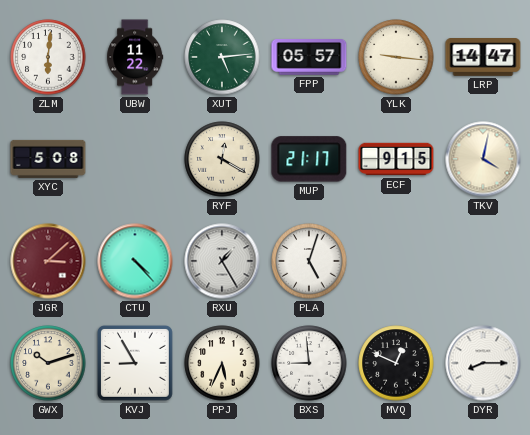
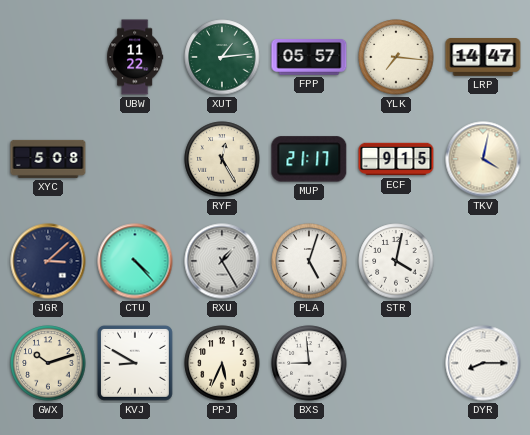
ZLM: 6:01 -> none (48, 57)
XUT: 5:14 -> 1:14 (222, 57)
YLK: 9:16 -> 7:16 (396, 57)
RYF: 12:20 -> 12:25 (222, 159)
JGR dial: burgundy -> navy (48, 261)
STR: none -> 4:02 (396, 261)
KVJ: 8:55 -> 8:50 (135, 363)
MVQ: 12:49 -> none (396, 363)
